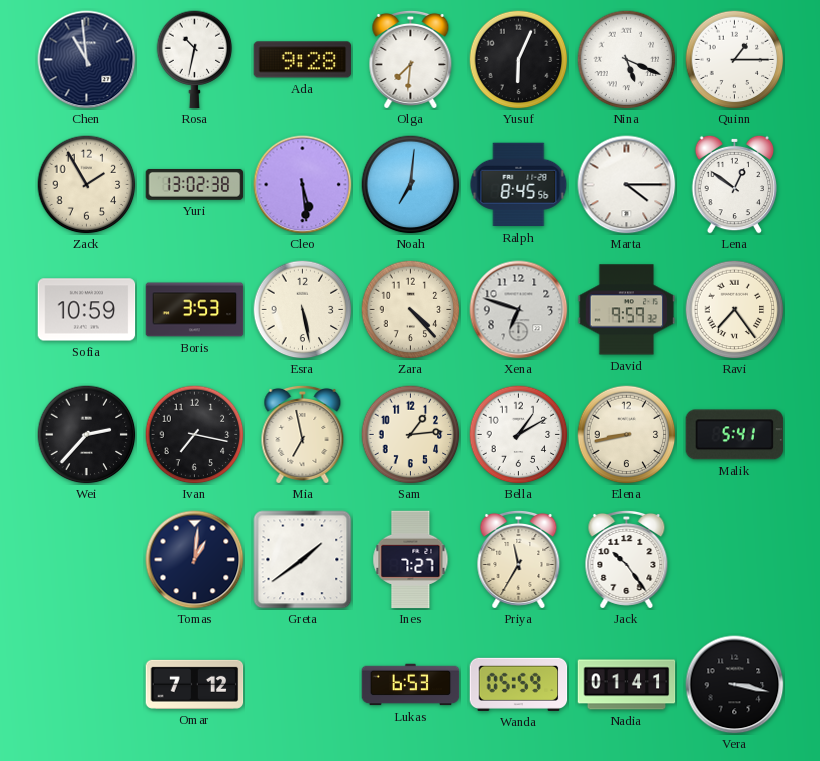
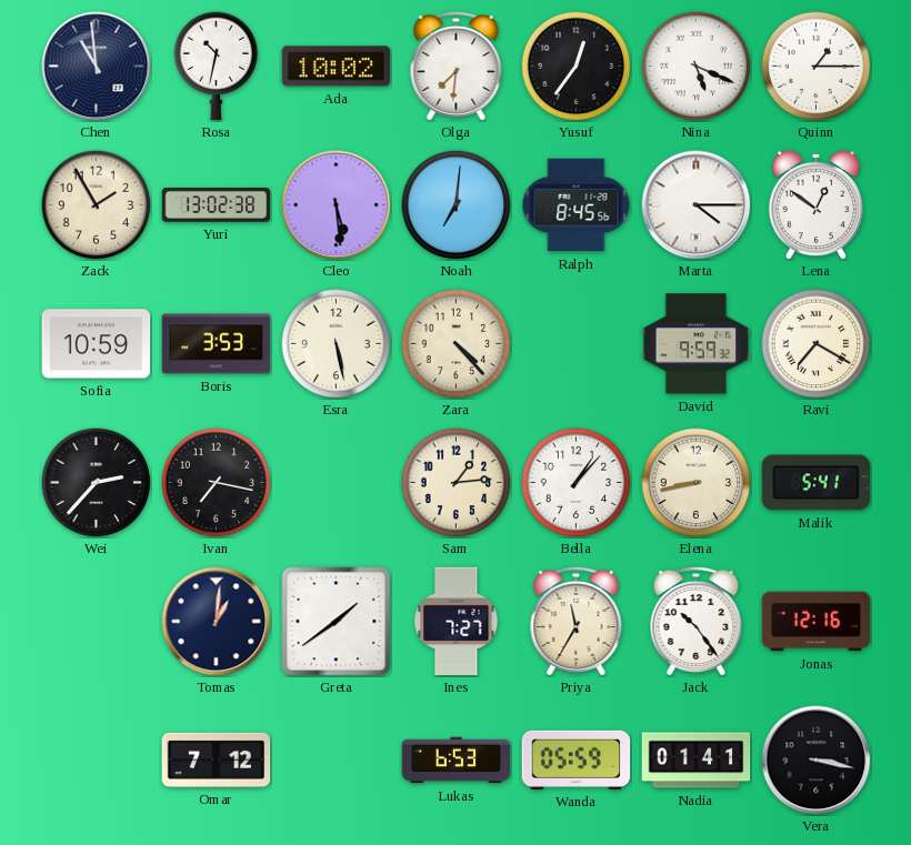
Ada: 9:28 -> 10:02 (337, 67)
Yusuf: 6:04 -> 12:36 (577, 67)
Xena: 6:48 -> none (519, 310)
Ravi: 7:24 -> 7:20 (817, 344)
Mia: 6:58 -> none (303, 434)
Bella: 1:10 -> 1:07 (577, 483)
Jonas: none -> 12:16 (817, 622)
